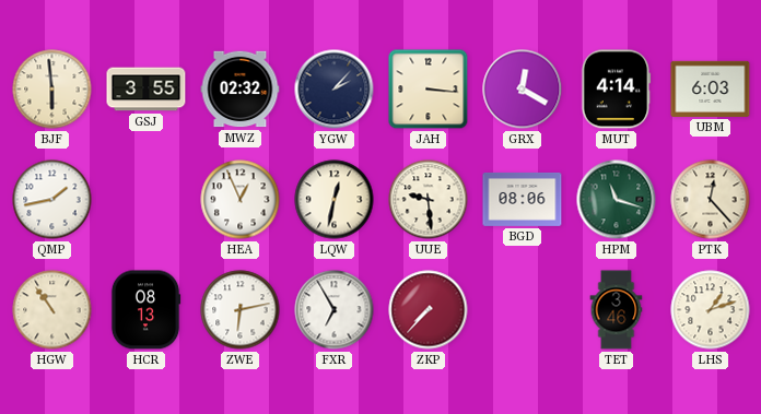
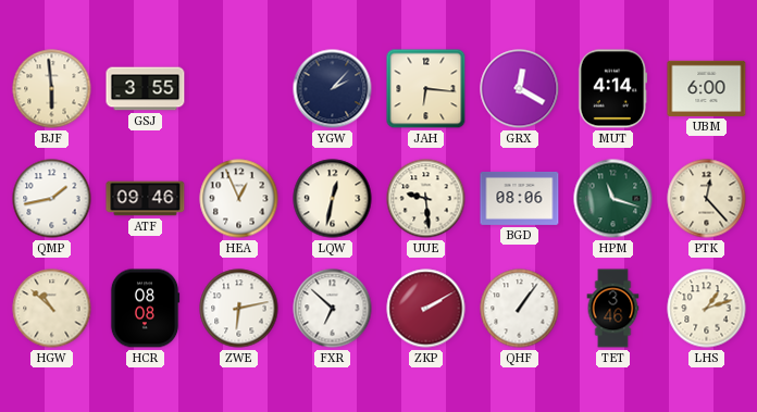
MWZ: 02:32 -> none (241, 90)
JAH: 3:16 -> 6:16 (426, 89)
UBM: 6:03 -> 6:00 (707, 88)
ATF: none -> 09:46 (146, 199)
HGW: 10:54 -> 10:52 (52, 309)
HCR: 08:13 -> 08:08 (145, 309)
FXR: 6:55 -> 6:52 (333, 309)
ZKP: 7:37 -> 2:10 (426, 309)
QHF: none -> 1:06 (520, 309)
